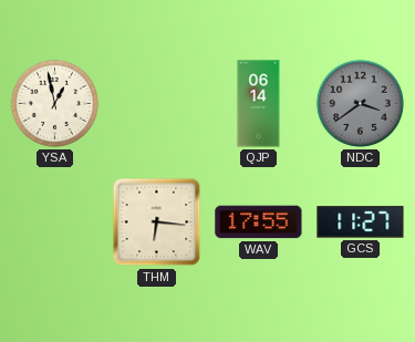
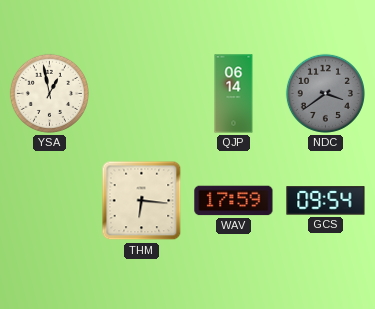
WAV: 17:55 -> 17:59 (234, 201)
GCS: 11:27 -> 09:54 (326, 201)
